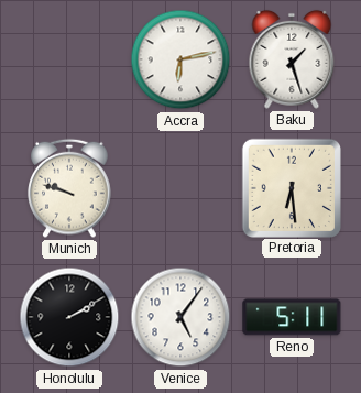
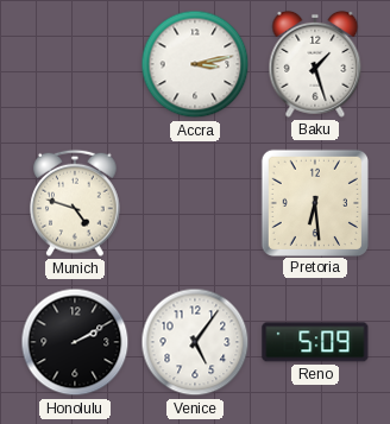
Accra: 6:13 -> 3:13 (195, 64)
Munich: 9:48 -> 4:48 (75, 203)
Reno: 5:11 -> 5:09 (315, 342)
